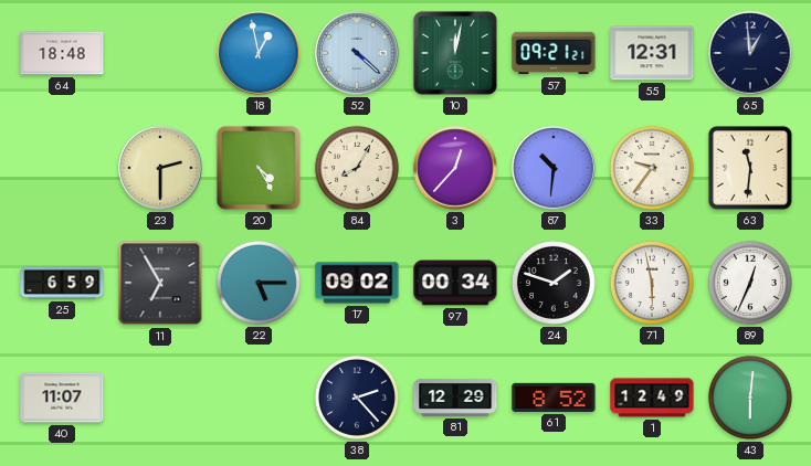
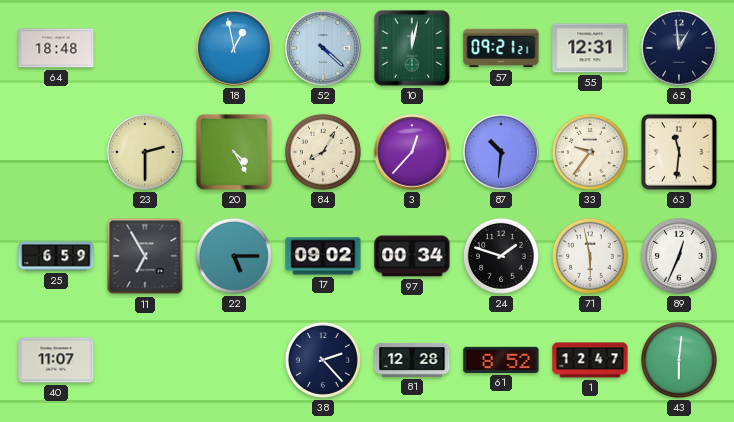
81: 12:29 -> 12:28 (412, 361)
1: 12:49 -> 12:47 (590, 360)
